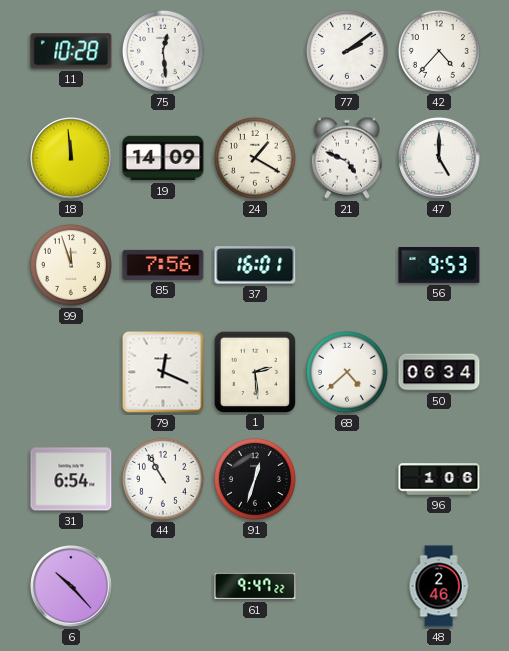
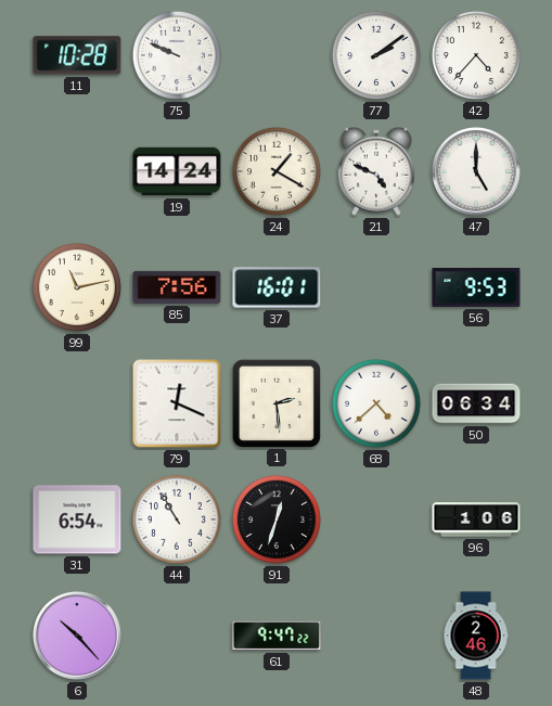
75: 12:29 -> 9:49 (177, 55)
18: 11:59 -> none (72, 159)
19: 14:09 -> 14:24 (177, 171)
99: 11:57 -> 11:13 (77, 287)
